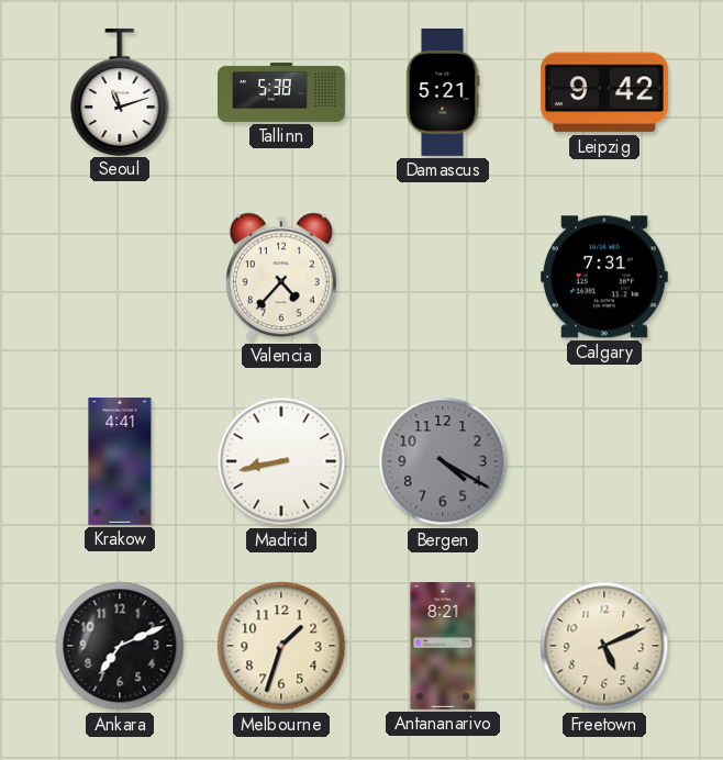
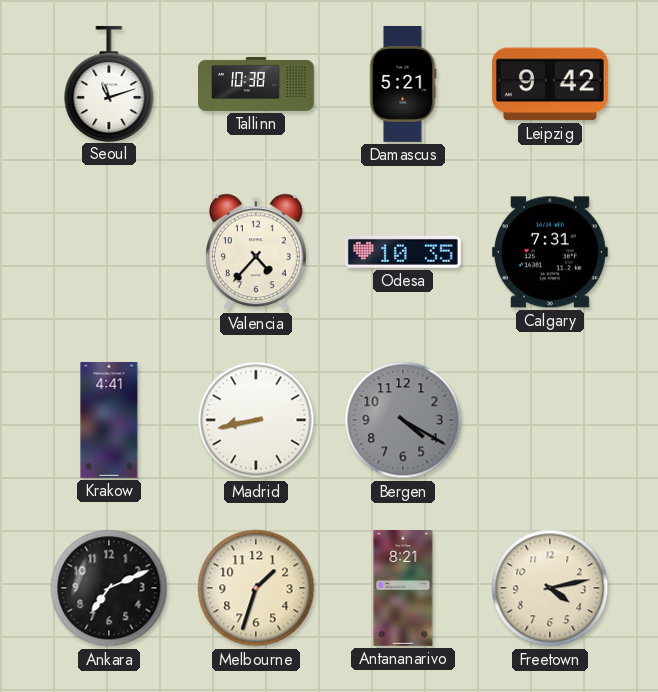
Tallinn: 5:38 -> 10:38 (257, 84)
Odesa: none -> 10:35 (403, 252)
Freetown: 5:11 -> 4:13 (550, 588)
